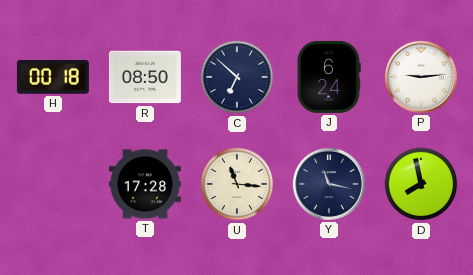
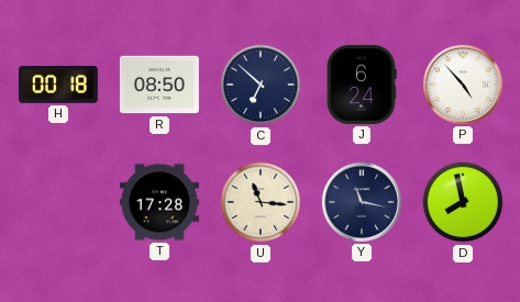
P: 9:14 -> 4:53 (463, 85)
